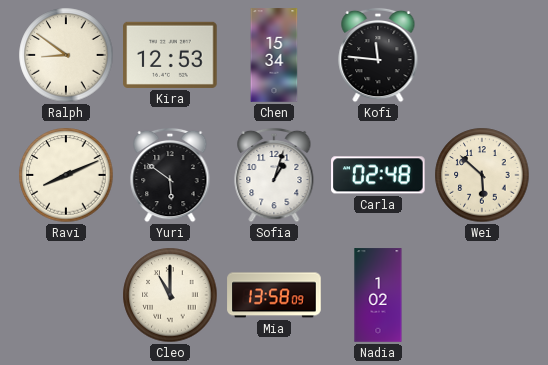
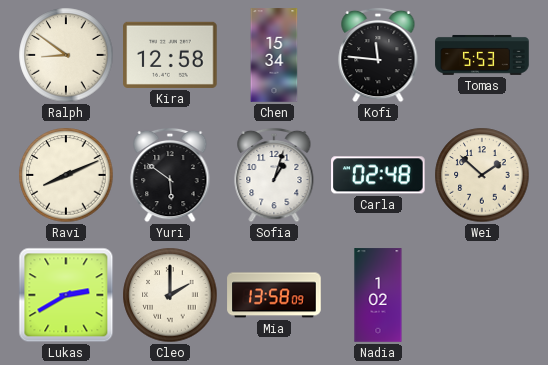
Kira: 12:53 -> 12:58 (170, 55)
Tomas: none -> 5:53 (482, 55)
Wei: 5:52 -> 1:52 (482, 175)
Lukas: none -> 2:40 (66, 295)
Cleo: 11:00 -> 2:00 (170, 295)
